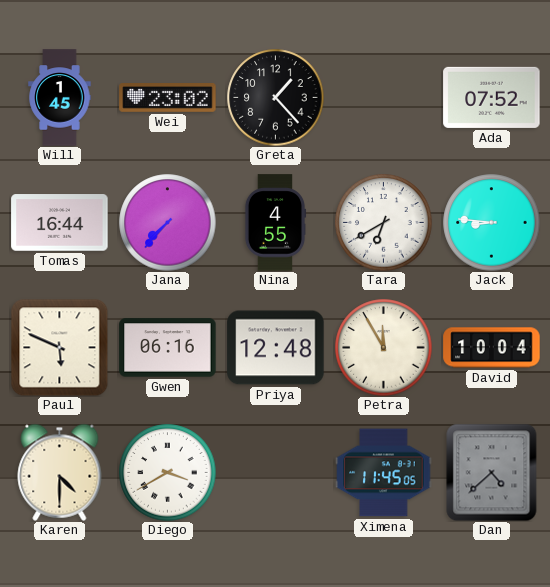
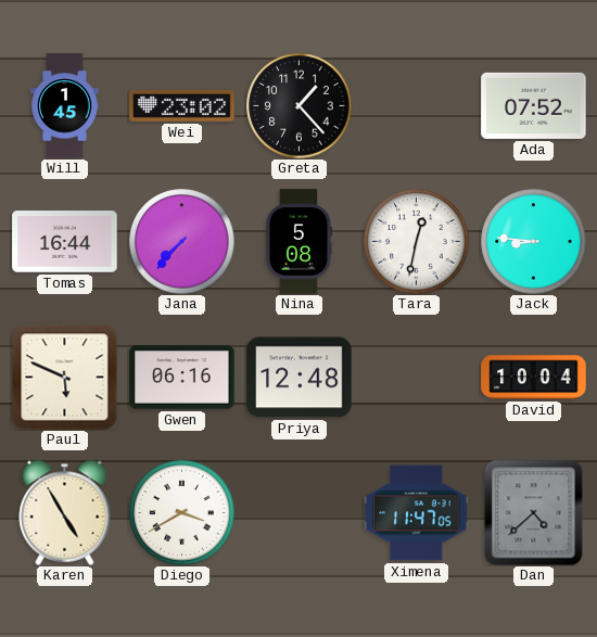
Nina: 4:55 -> 5:08 (298, 242)
Tara: 6:40 -> 12:32 (417, 242)
Petra: 11:55 -> none (384, 348)
Karen: 4:30 -> 4:55 (65, 512)
Ximena: 11:45 -> 11:47 (417, 513)
